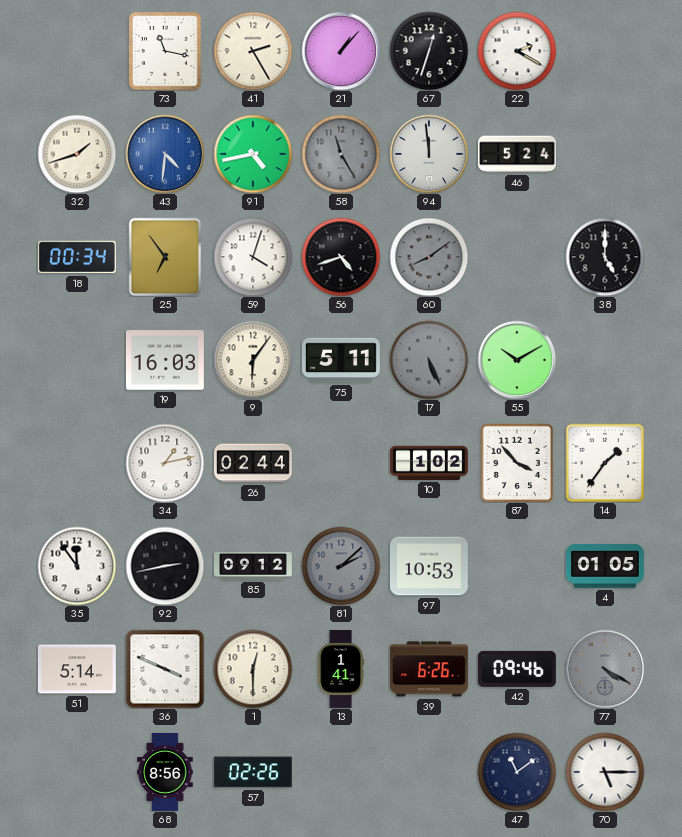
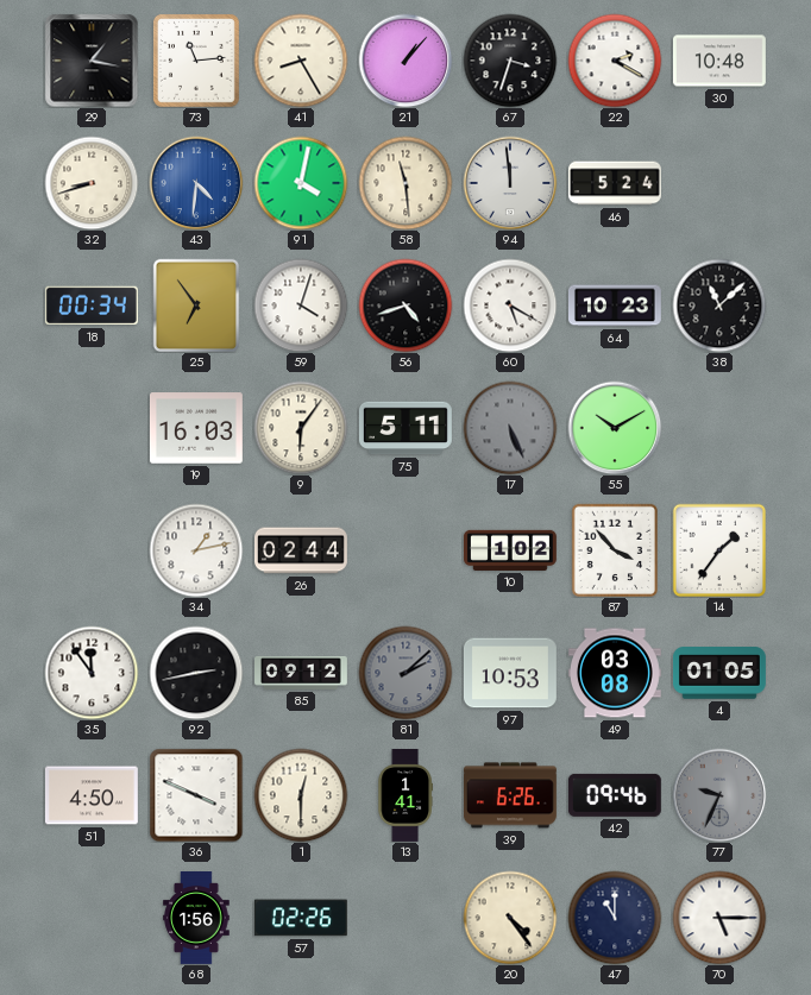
29: none -> 1:17 (92, 61)
73: 11:17 -> 11:14 (196, 61)
41: 2:25 -> 8:25 (301, 61)
67: 12:33 -> 3:33 (510, 61)
30: none -> 10:48 (719, 61)
32: 1:42 -> 8:42 (92, 183)
91: 4:43 -> 4:02 (301, 183)
58: 11:25 -> 11:29 (405, 183)
58 dial: grey -> cream (405, 183)
60: 8:09 -> 5:20 (510, 306)
60 dial: grey -> white (510, 306)
64: none -> 10:23 (615, 306)
38: 5:00 -> 11:08 (719, 306)
49: none -> 03:08 (615, 673)
51: 5:14 -> 4:50 (92, 795)
77: 4:20 -> 9:34 (719, 795)
68: 8:56 -> 1:56 (196, 919)
20: none -> 4:24 (510, 918)
47: 11:09 -> 11:00 (615, 918)
